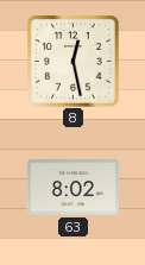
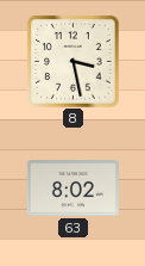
8: 12:28 -> 3:28 (72, 61)
